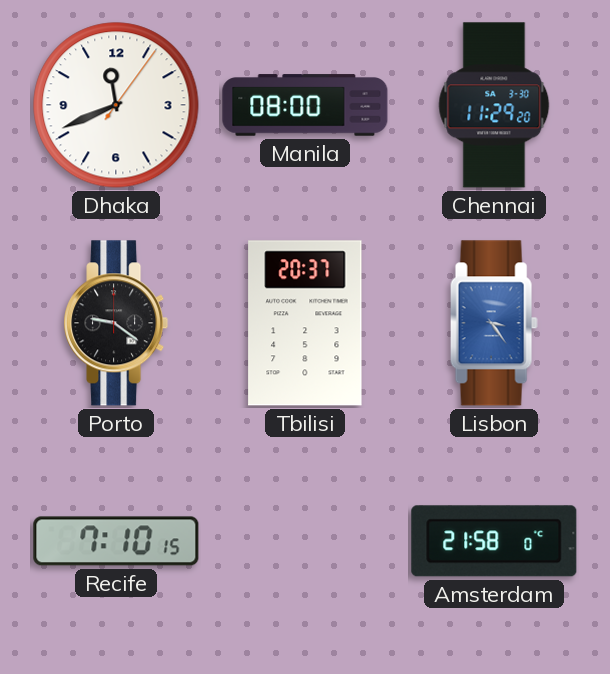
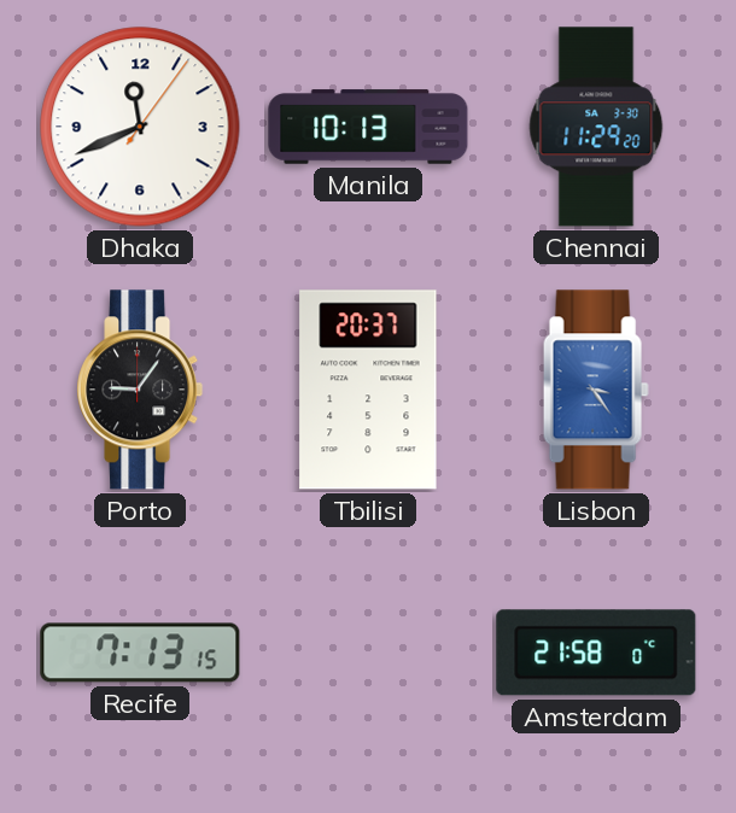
Manila: 08:00 -> 10:13 (368, 127)
Porto: 9:21 -> 9:06 (140, 390)
Recife: 7:10 -> 7:13 (140, 653)
